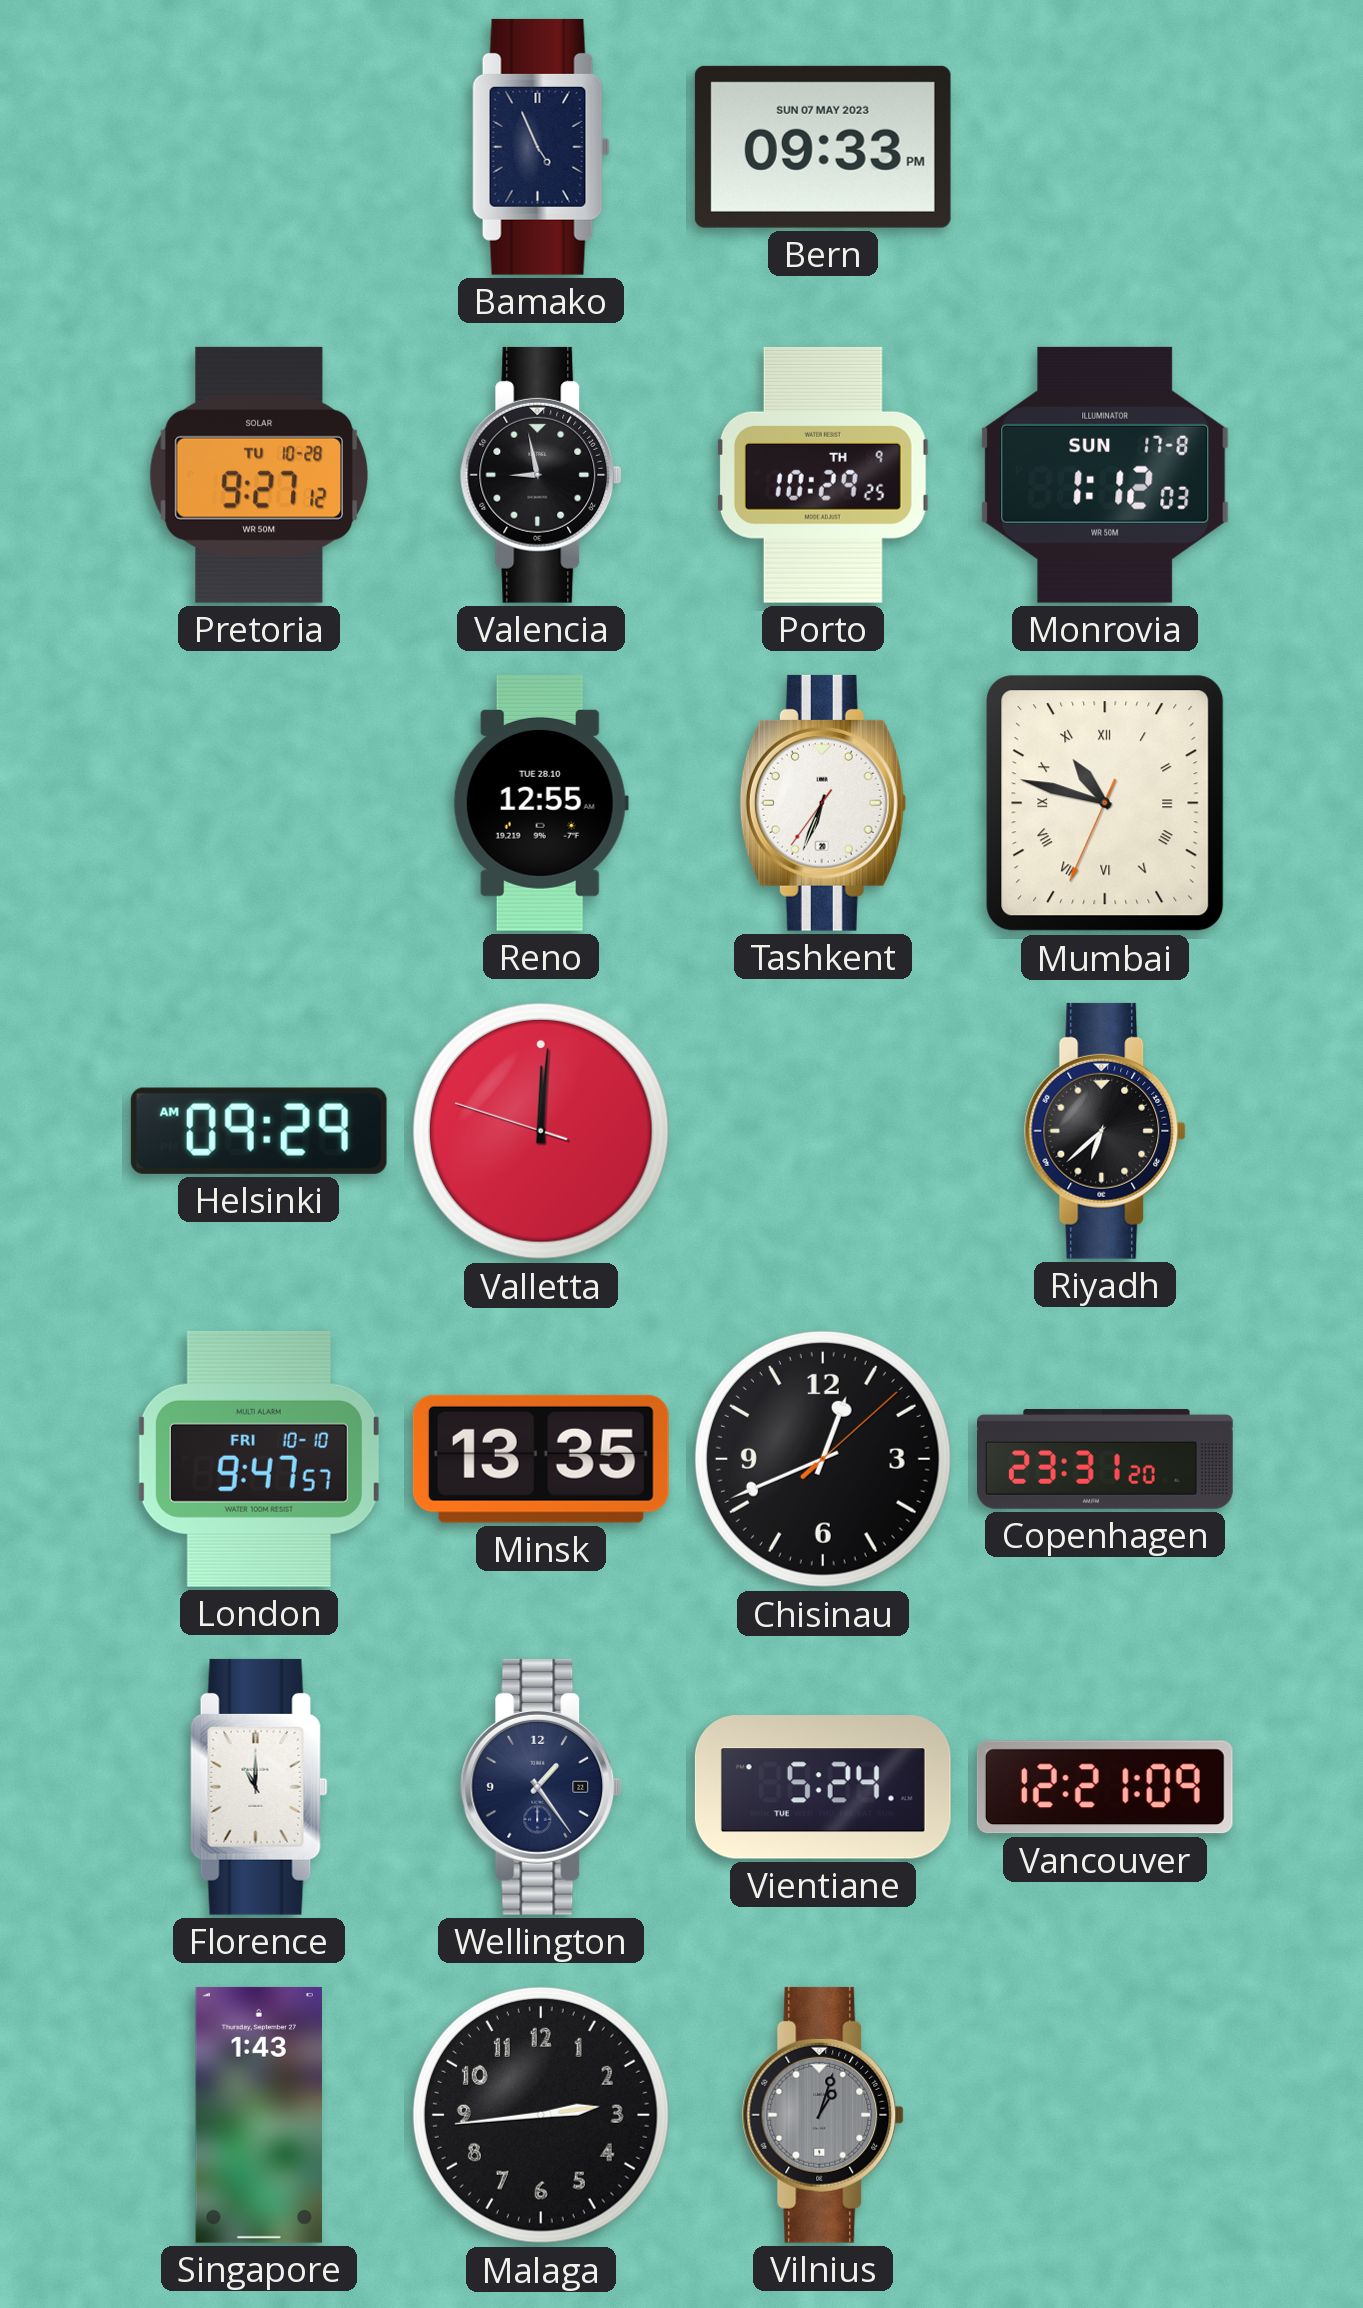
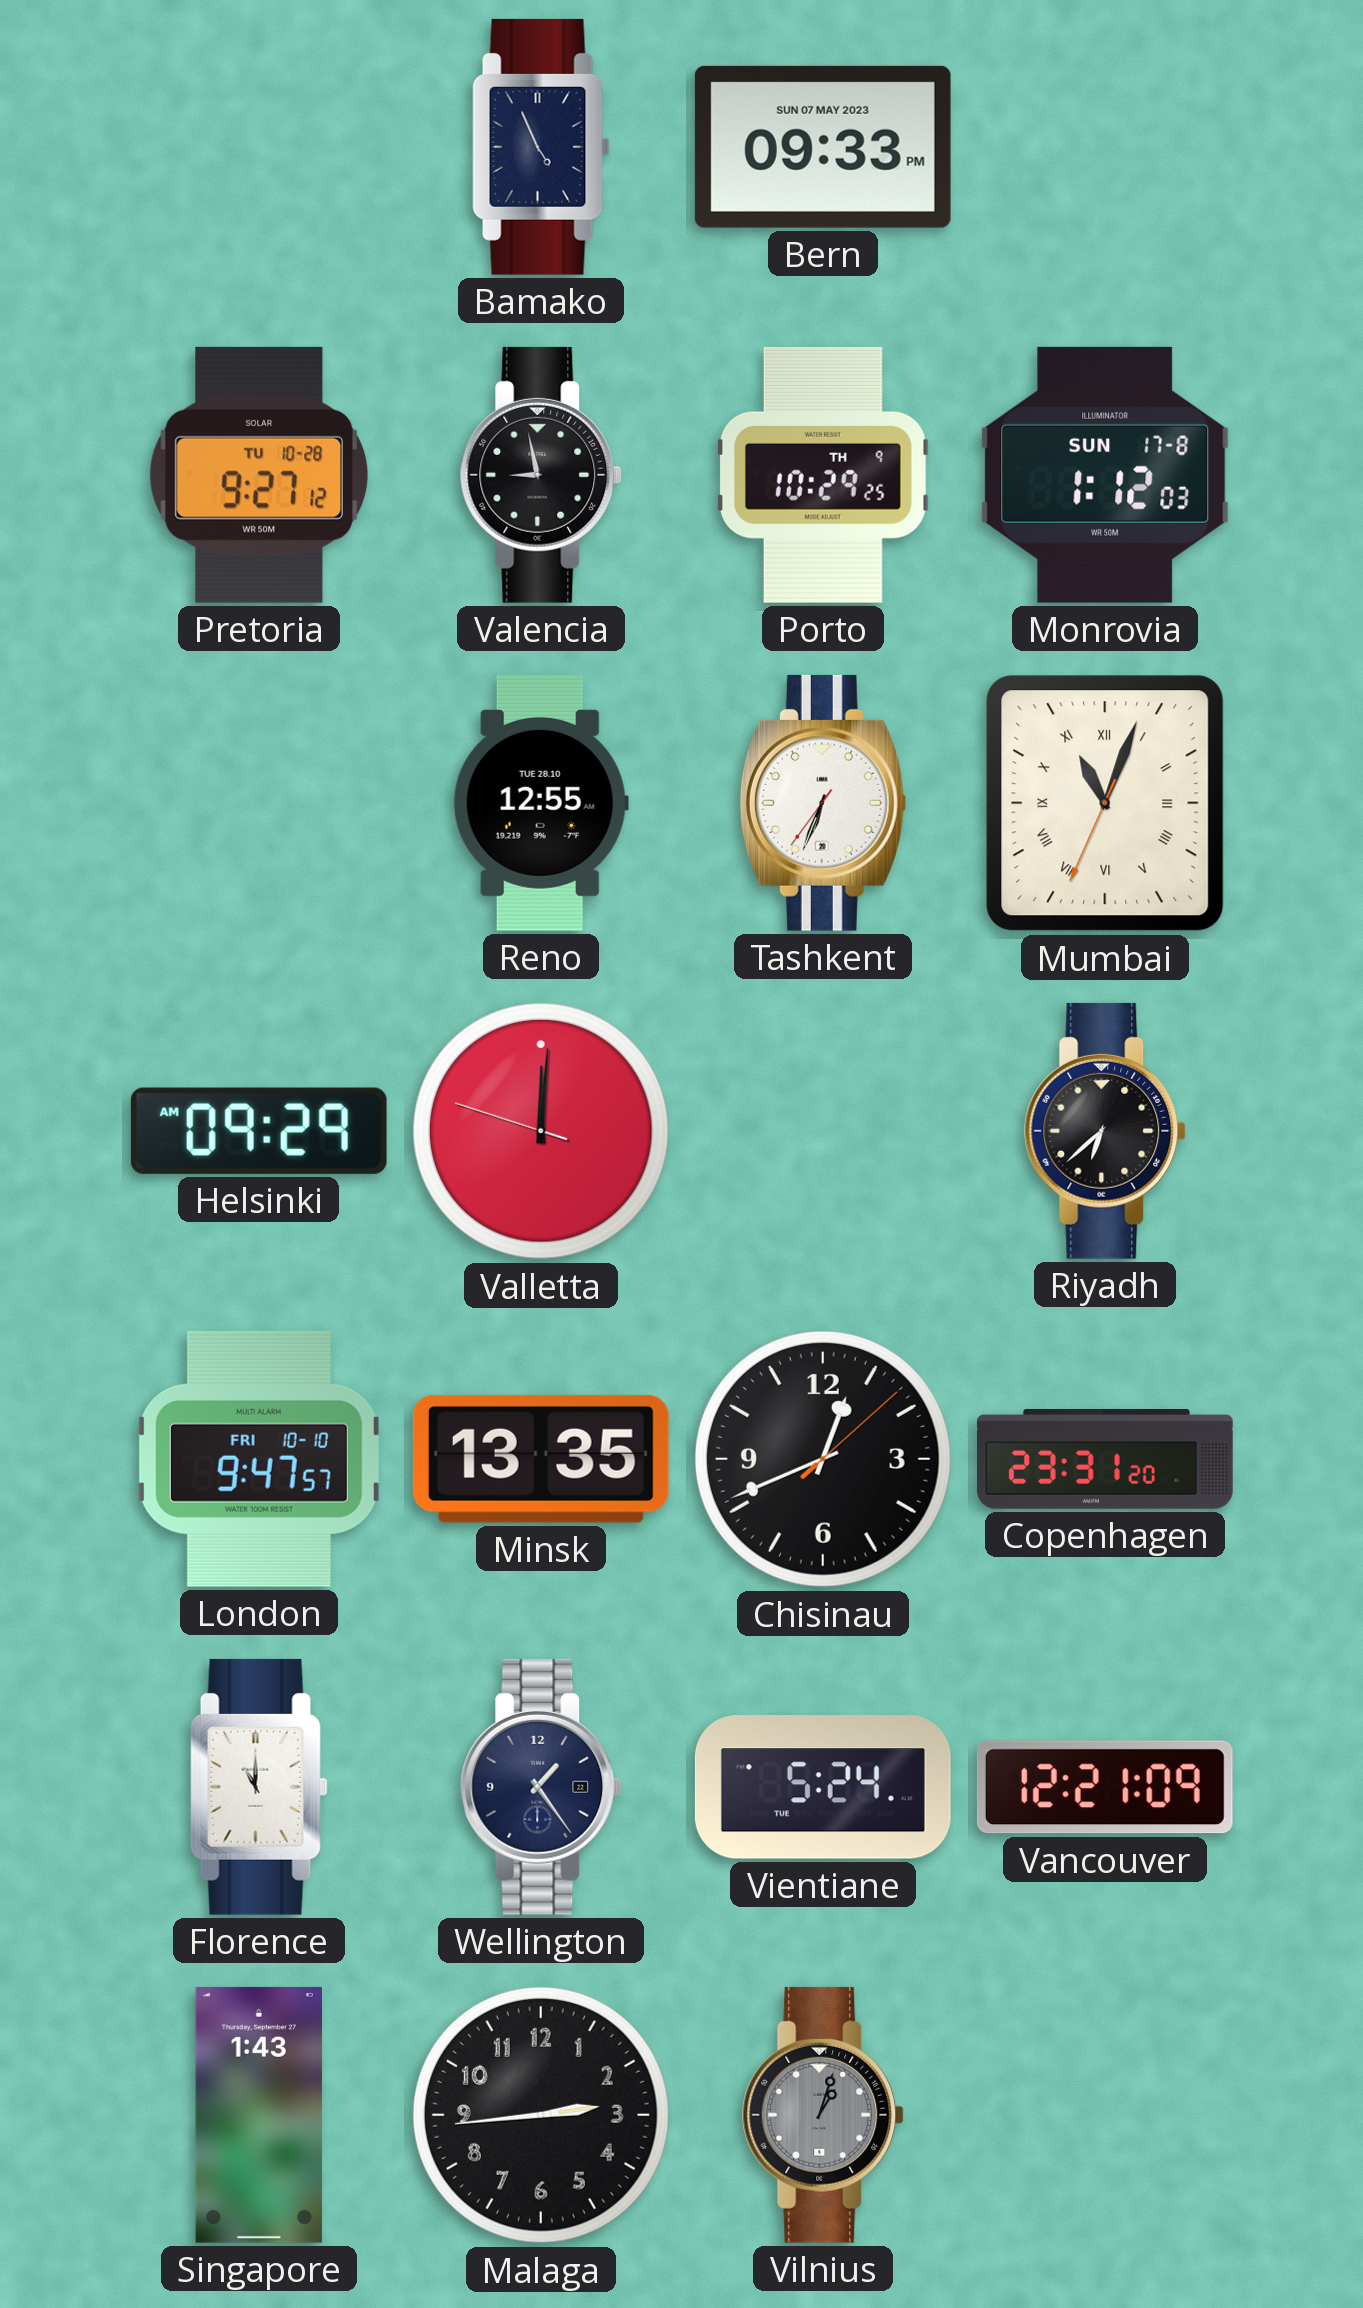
Mumbai: 10:47 -> 11:03 (1105, 803)
